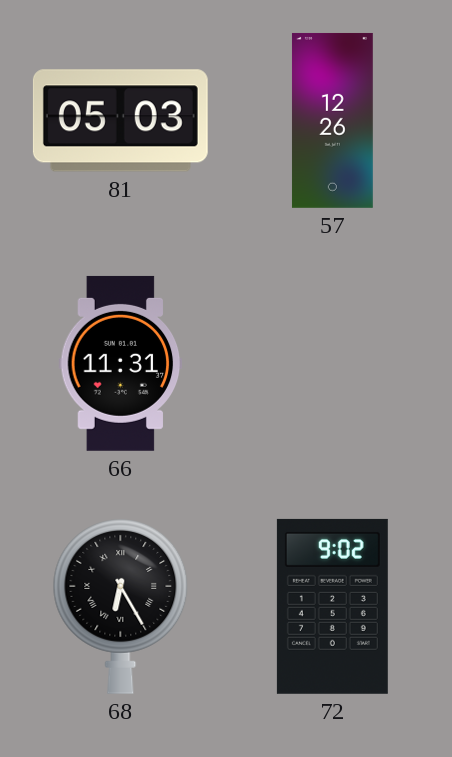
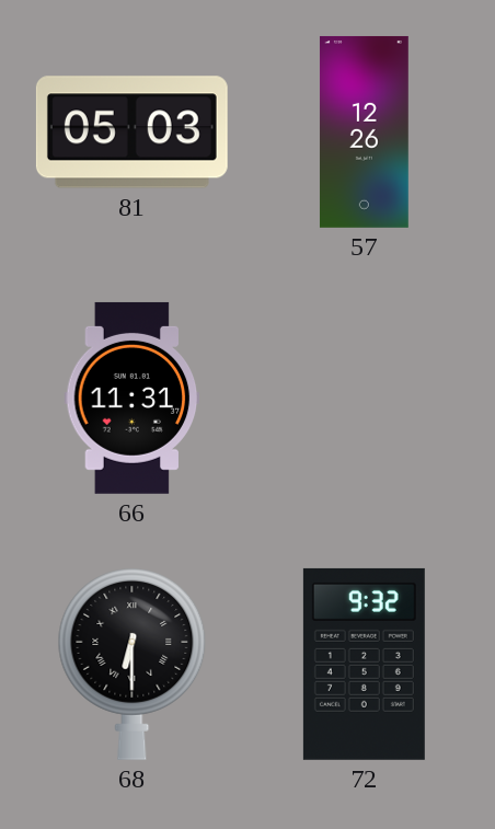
68: 6:25 -> 6:30 (133, 665)
72: 9:02 -> 9:32 (364, 664)
